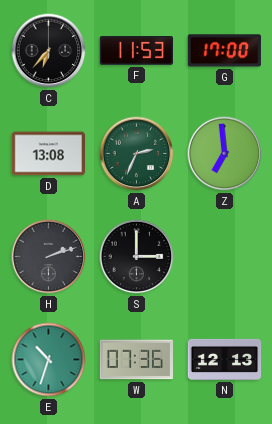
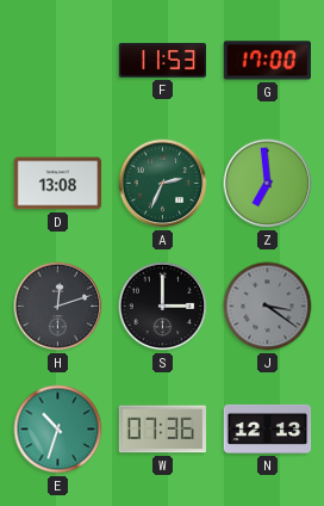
C: 6:37 -> none (49, 51)
H: 2:12 -> 12:12 (58, 307)
J: none -> 3:21 (268, 307)
